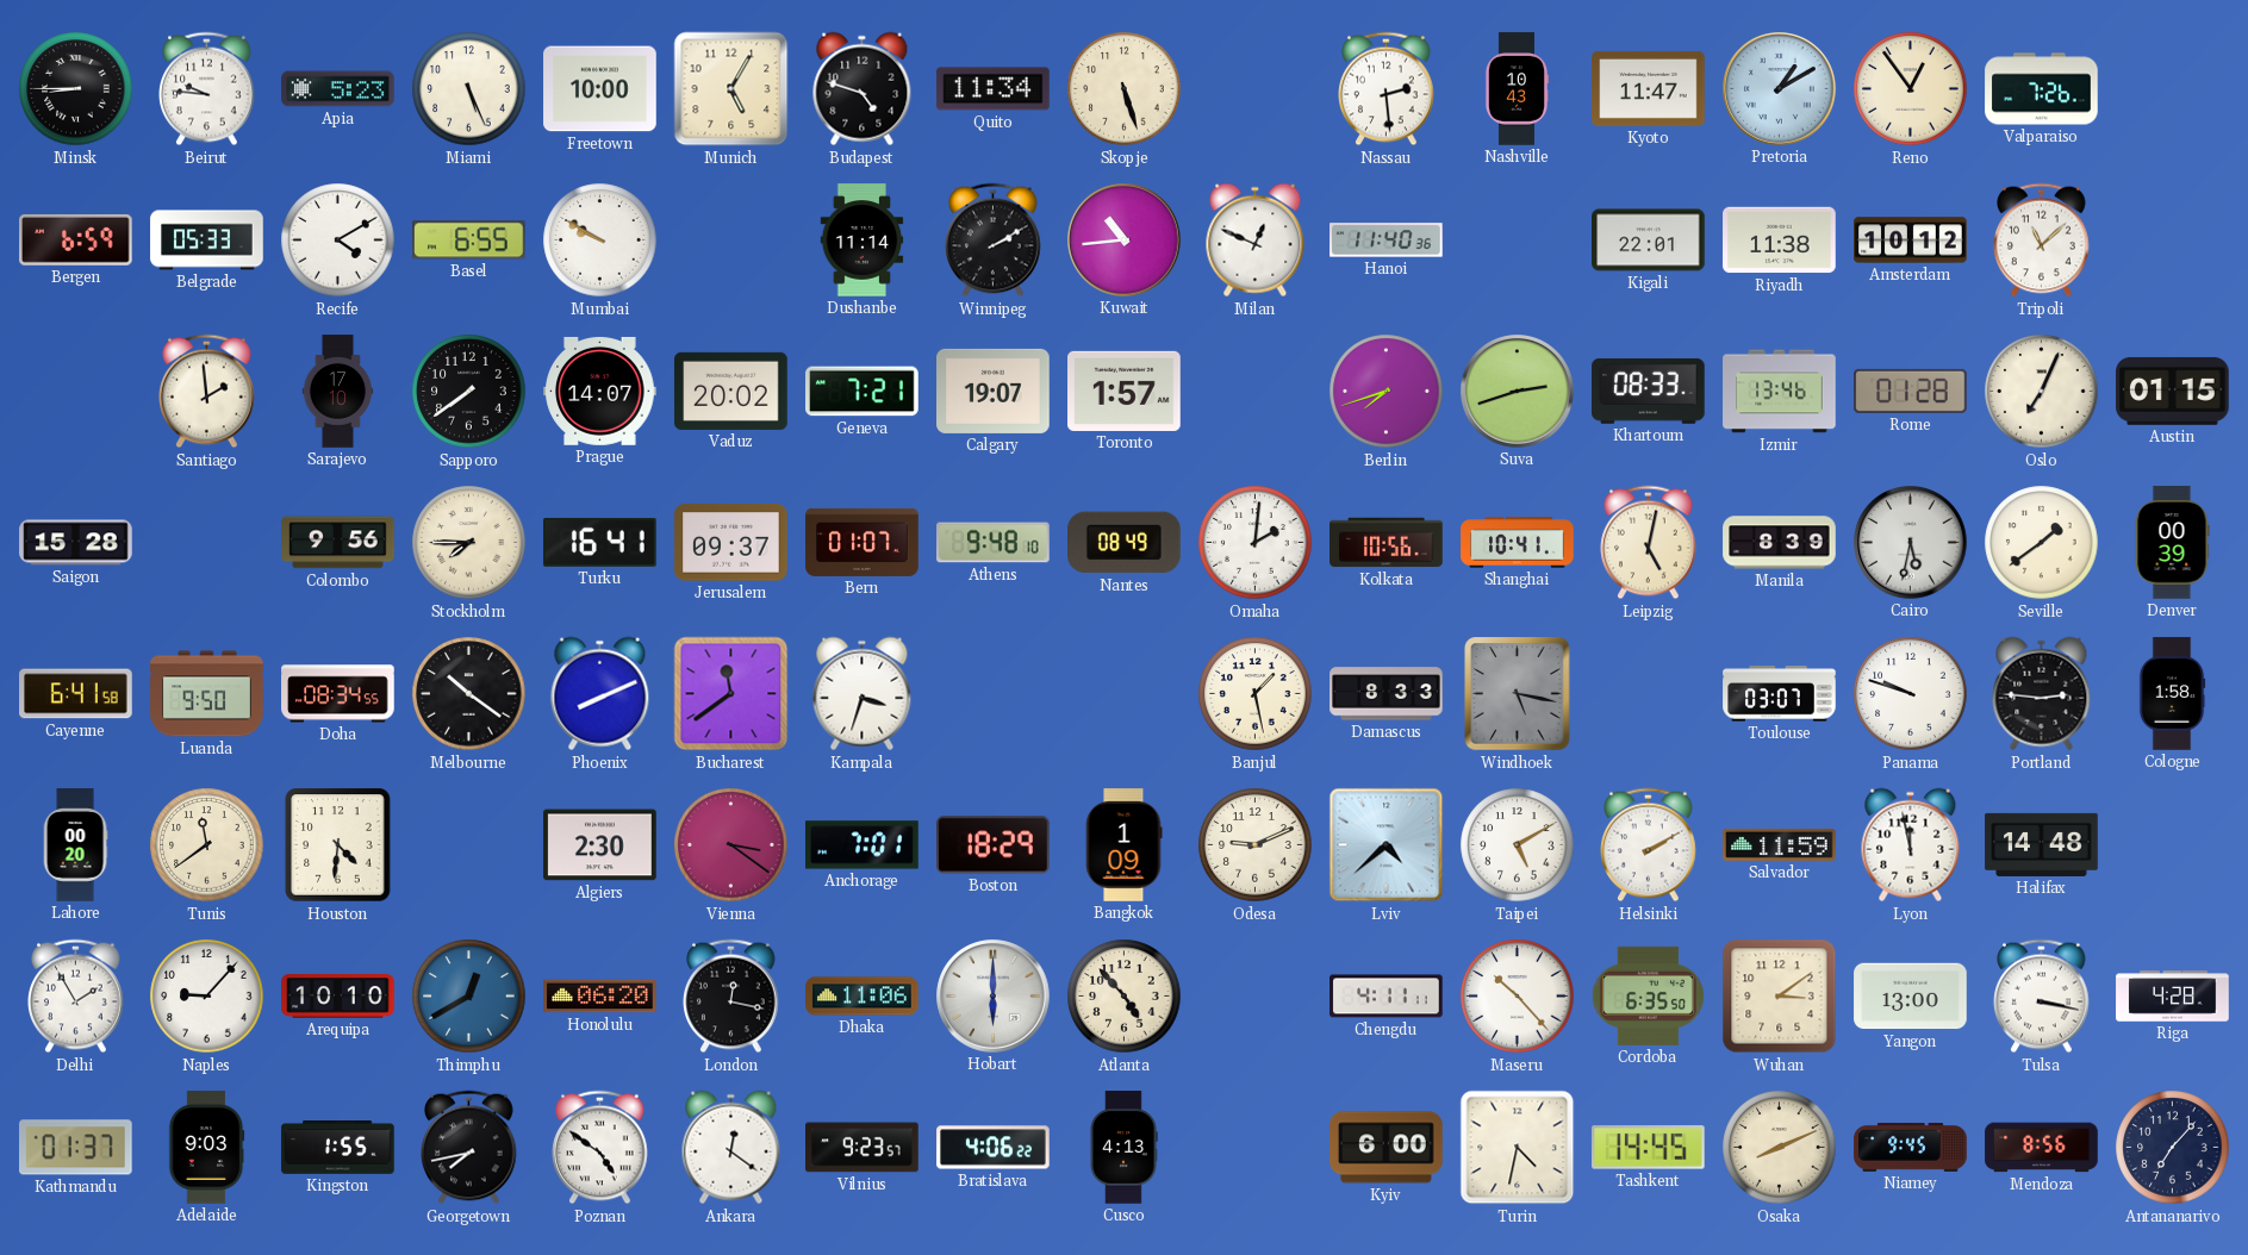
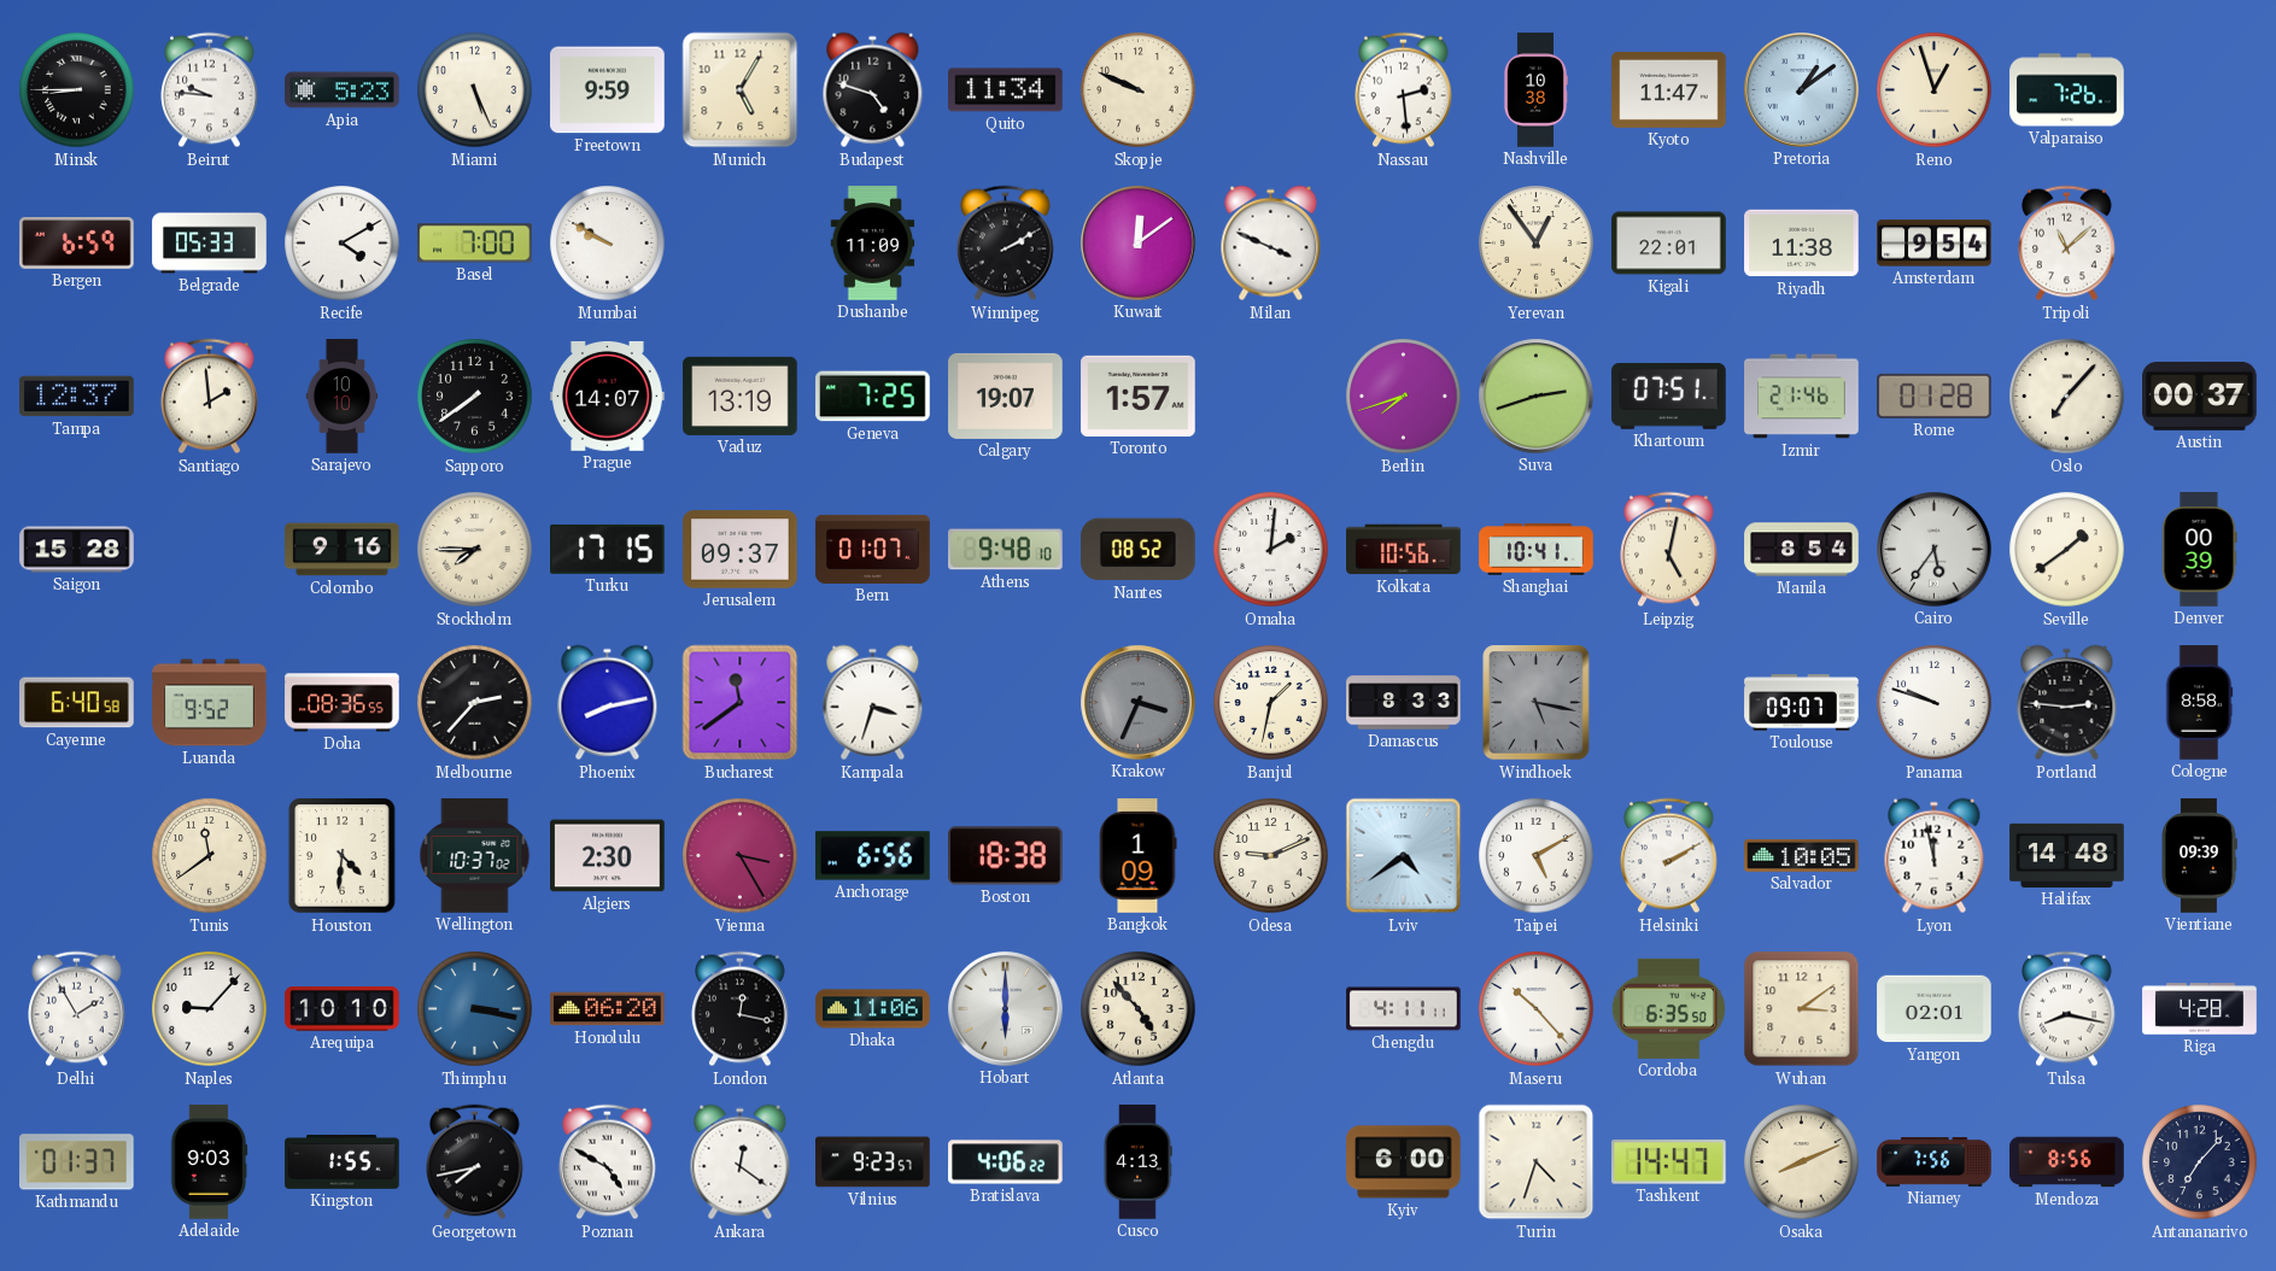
Freetown: 10:00 -> 9:59 (608, 90)
Skopje: 5:27 -> 9:49 (1139, 90)
Nashville: 10:43 -> 10:38 (1534, 90)
Pretoria: 1:10 -> 1:09 (1802, 90)
Reno: 12:54 -> 12:57 (1935, 90)
Basel: 6:55 -> 7:00 (475, 244)
Dushanbe: 11:14 -> 11:09 (873, 244)
Kuwait: 10:44 -> 12:09 (1139, 244)
Milan: 12:49 -> 3:49 (1271, 244)
Hanoi: 11:40 -> none (1387, 241)
Yerevan: none -> 12:54 (1537, 244)
Amsterdam: 10:12 -> 9:54 (1935, 244)
Tampa: none -> 12:37 (77, 397)
Sarajevo: 17:10 -> 10:10 (343, 397)
Vaduz: 20:02 -> 13:19 (741, 396)
Geneva: 7:21 -> 7:25 (873, 397)
Khartoum: 08:33 -> 07:51 (1669, 396)
Izmir: 13:46 -> 21:46 (1802, 397)
Oslo: 7:04 -> 7:07 (2067, 397)
Austin: 01:15 -> 00:37 (2200, 396)
Colombo: 9:56 -> 9:16 (343, 550)
Turku: 16:41 -> 17:15 (608, 550)
Nantes: 08:49 -> 08:52 (1139, 550)
Manila: 8:39 -> 8:54 (1802, 550)
Cairo: 5:32 -> 5:36 (1935, 550)
Cayenne: 6:41 -> 6:40 (77, 703)
Luanda: 9:50 -> 9:52 (210, 703)
Doha: 08:34 -> 08:36 (343, 703)
Melbourne: 10:21 -> 2:37 (475, 703)
Phoenix: 8:11 -> 8:13 (608, 703)
Krakow: none -> 3:34 (1139, 703)
Banjul: 1:28 -> 1:32 (1271, 703)
Toulouse: 03:07 -> 09:07 (1802, 703)
Cologne: 1:58 -> 8:58 (2199, 703)
Lahore: 00:20 -> none (75, 845)
Wellington: none -> 10:37 (475, 856)
Vienna: 3:21 -> 3:25 (741, 856)
Anchorage: 7:01 -> 6:56 (873, 856)
Boston: 18:29 -> 18:38 (1006, 856)
Lviv: 4:38 -> 4:39 (1404, 856)
Salvador: 11:59 -> 10:05 (1802, 855)
Vientiane: none -> 09:39 (2200, 856)
Thimphu: 12:40 -> 3:17 (475, 1009)
Yangon: 13:00 -> 02:01 (1935, 1009)
Tulsa: 3:17 -> 8:17 (2067, 1009)
Poznan: 4:51 -> 4:50 (608, 1162)
Turin: 4:32 -> 4:33 (1537, 1162)
Tashkent: 14:45 -> 14:47 (1669, 1162)
Niamey: 9:45 -> 7:56 (1935, 1161)
